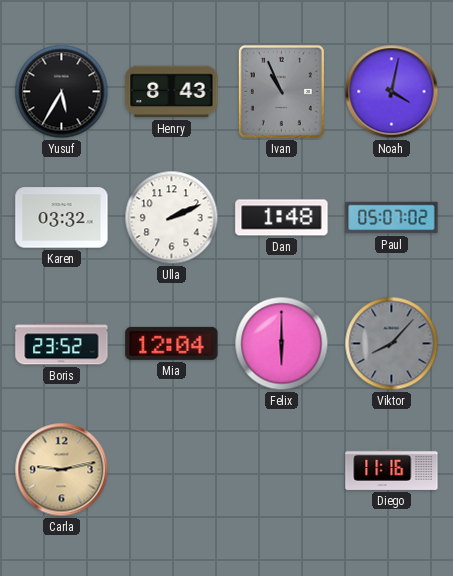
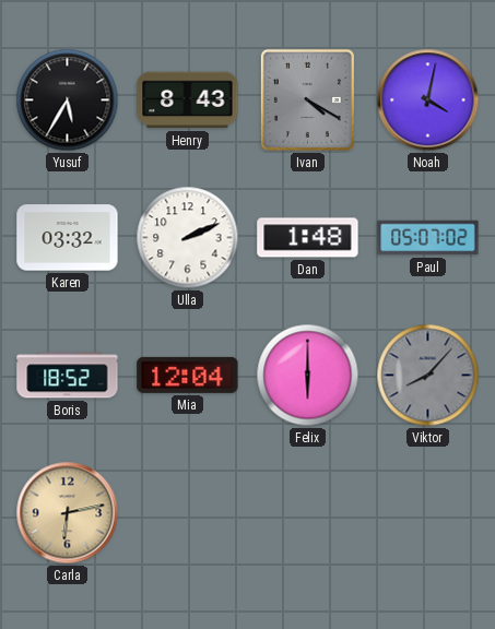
Ivan: 10:56 -> 4:20 (307, 99)
Boris: 23:52 -> 18:52 (68, 376)
Carla: 9:13 -> 6:13 (68, 513)
Diego: 11:16 -> none (392, 469)
